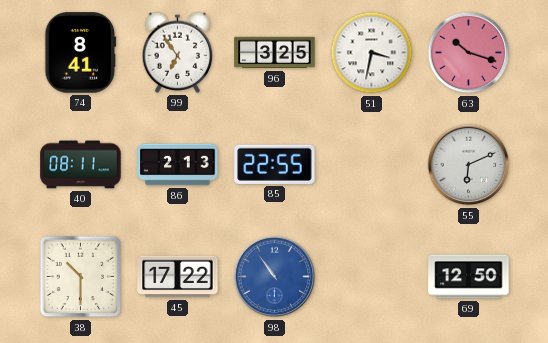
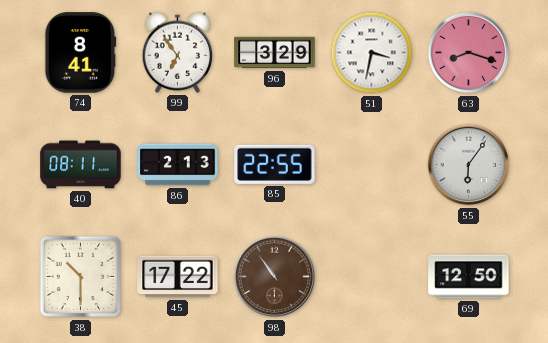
96: 3:25 -> 3:29 (275, 53)
63: 10:18 -> 8:18 (469, 53)
55: 6:11 -> 6:06 (469, 165)
98 dial: blue -> brown (275, 277)
